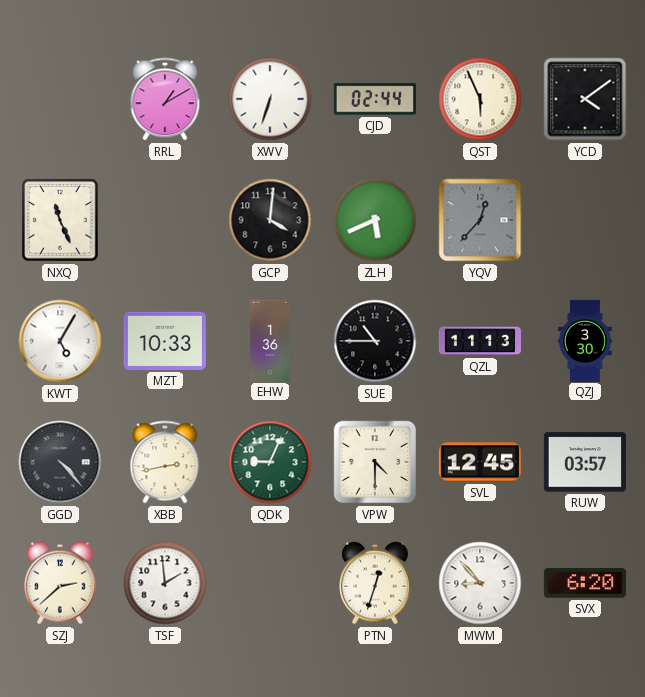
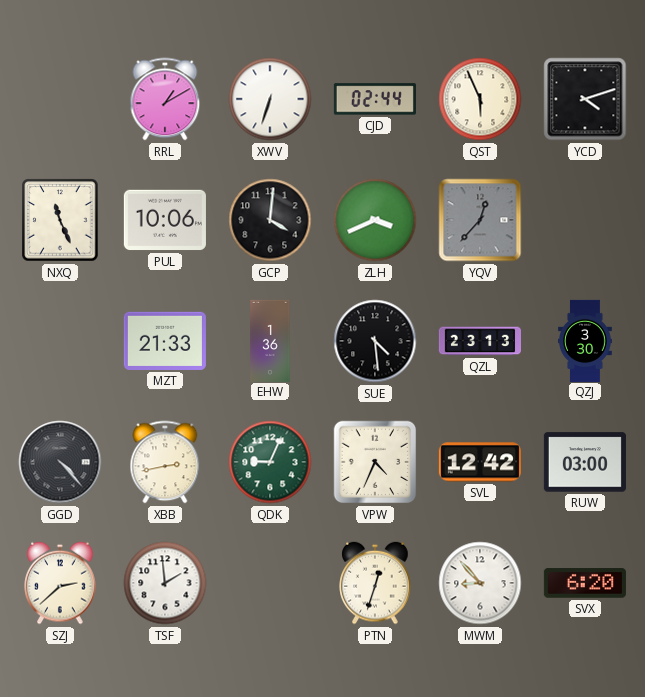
YCD: 4:09 -> 4:12 (585, 99)
PUL: none -> 10:06 (165, 220)
ZLH: 5:41 -> 3:41 (375, 220)
KWT: 5:05 -> none (60, 341)
MZT: 10:33 -> 21:33 (165, 341)
SUE: 10:45 -> 4:29 (375, 341)
QZL: 11:13 -> 23:13 (479, 341)
VPW: 4:30 -> 4:34 (375, 462)
SVL: 12:45 -> 12:42 (480, 462)
RUW: 03:57 -> 03:00 (585, 462)
